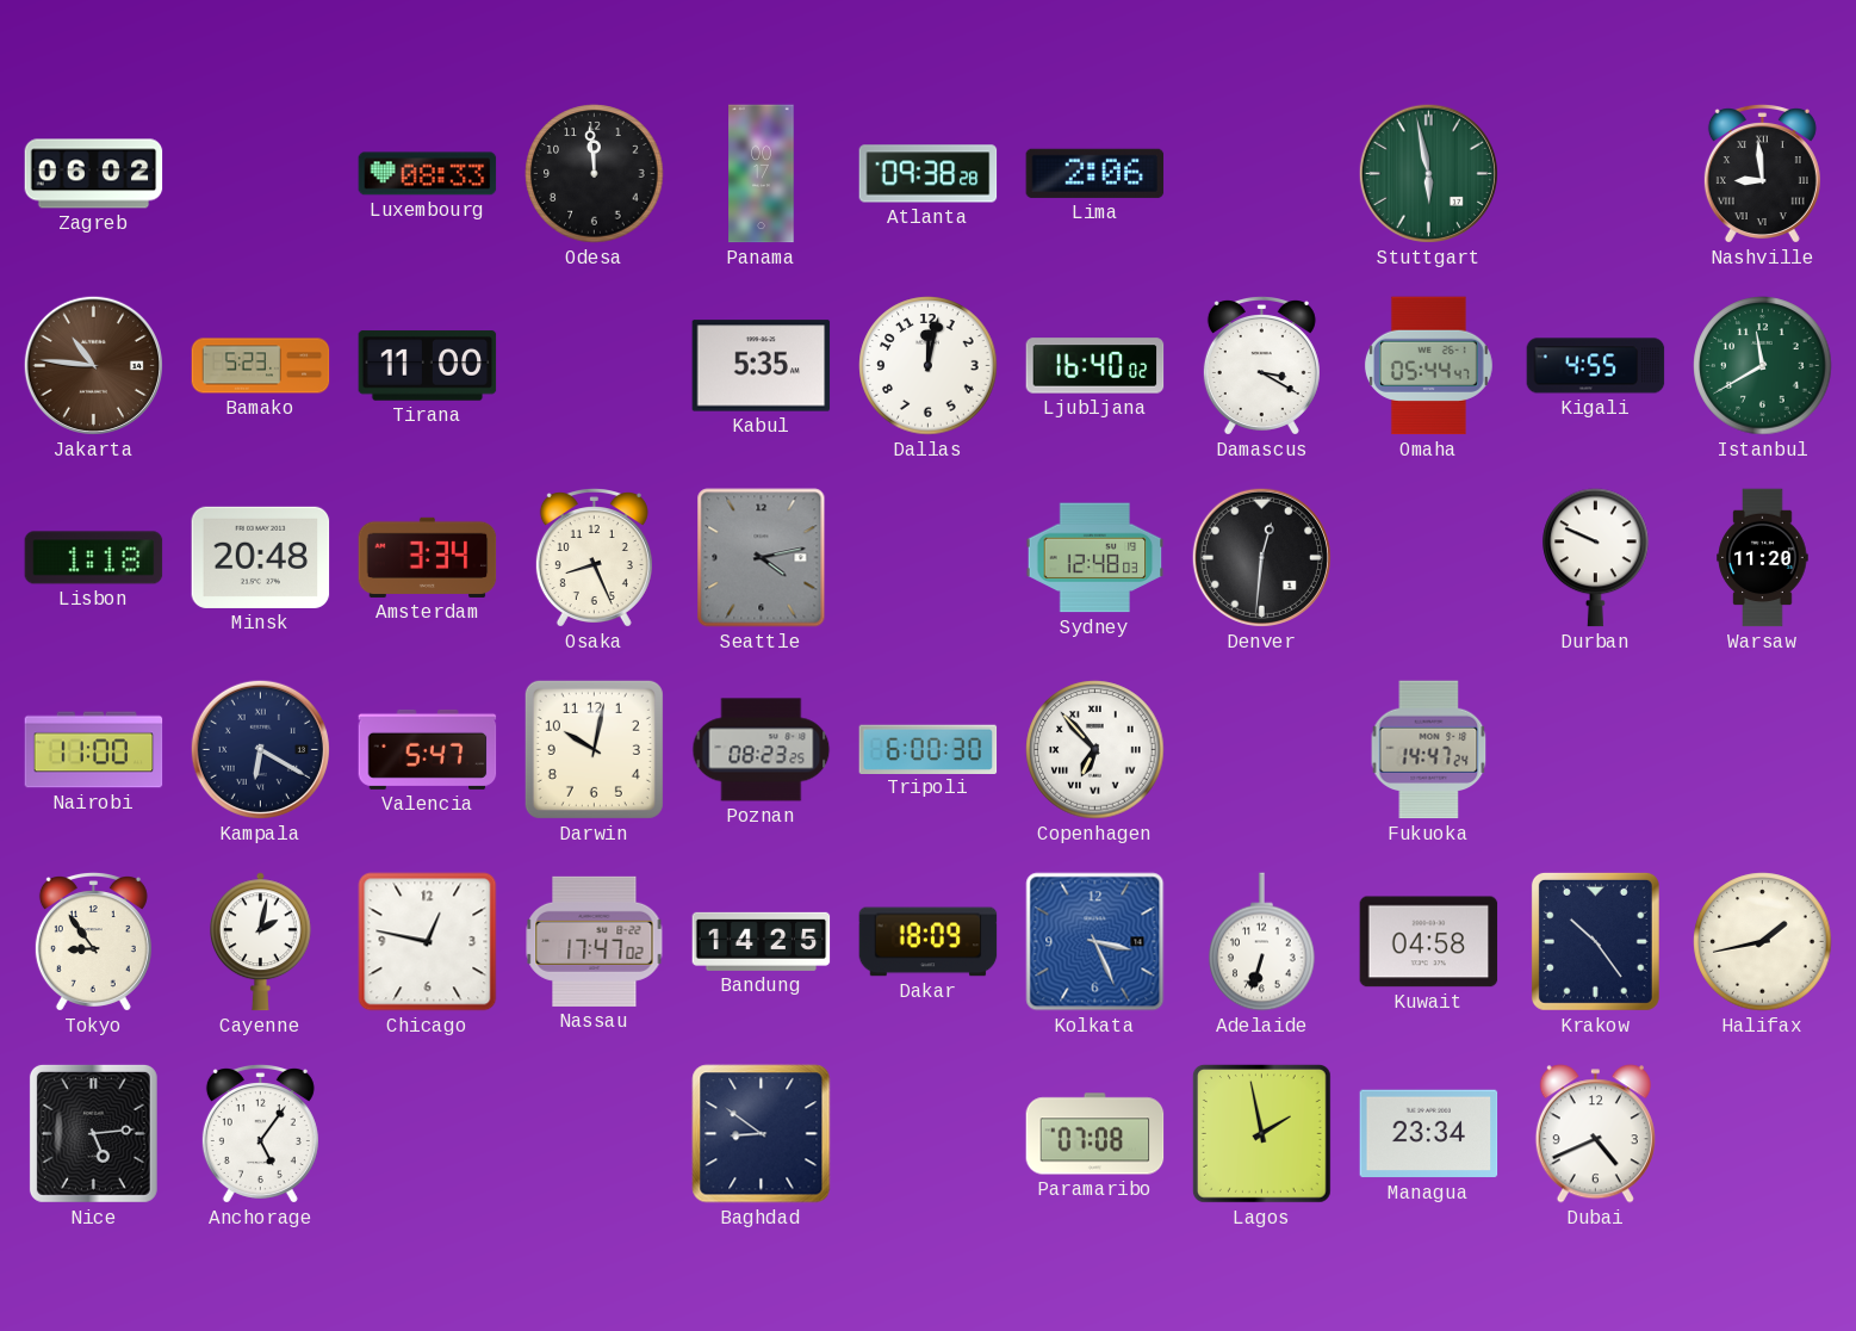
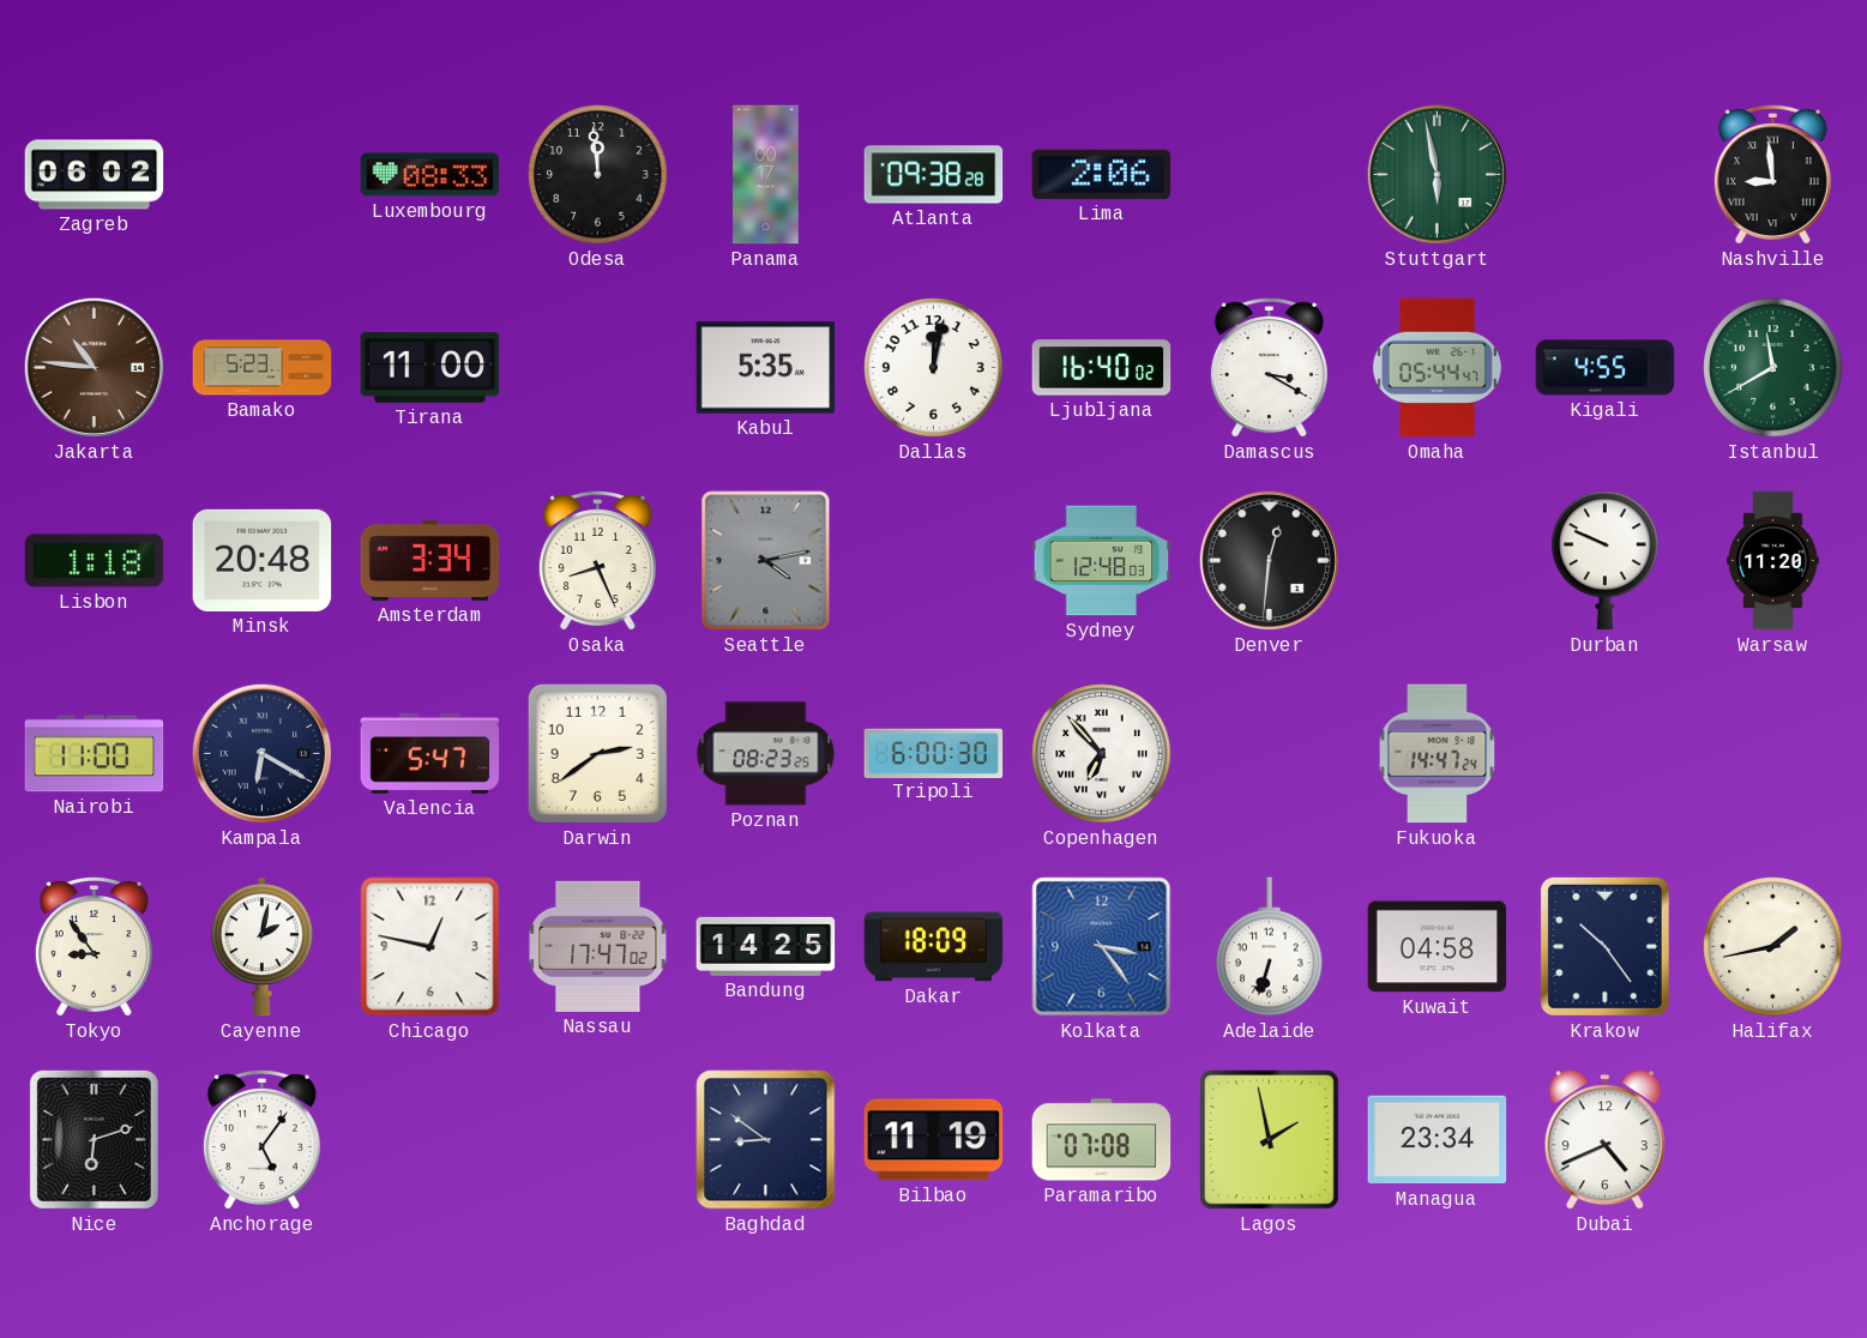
Darwin: 10:02 -> 2:39 (597, 753)
Kolkata: 3:26 -> 3:24 (1102, 947)
Nice: 5:14 -> 6:12 (94, 1139)
Bilbao: none -> 11:19 (934, 1140)
